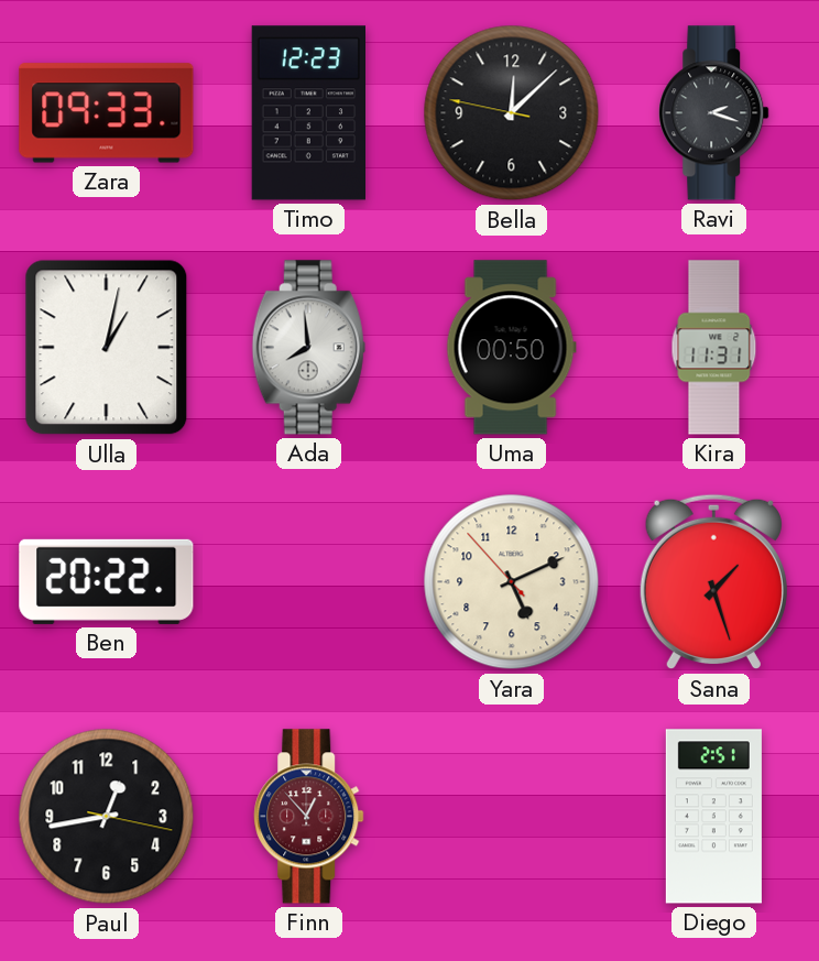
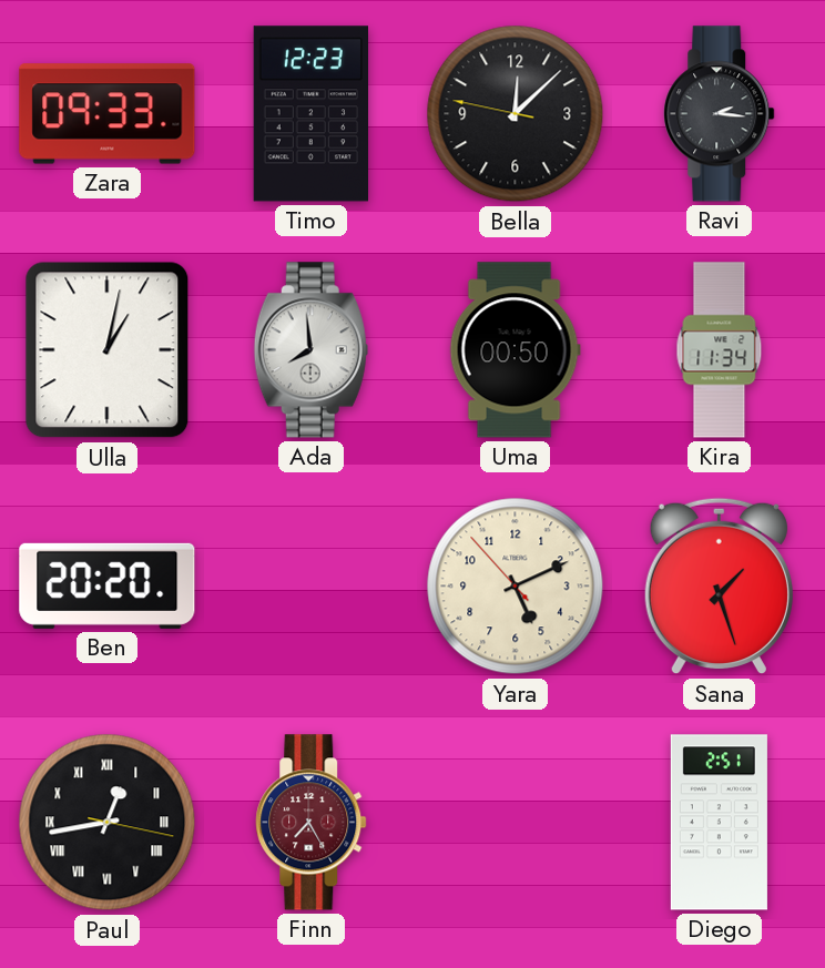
Ravi: 2:18 -> 2:16 (720, 114)
Kira: 11:31 -> 11:34 (720, 350)
Ben: 20:22 -> 20:20 (108, 585)
Paul numerals: Arabic -> Roman (108, 823)
Finn: 12:53 -> 7:25 (312, 823)
